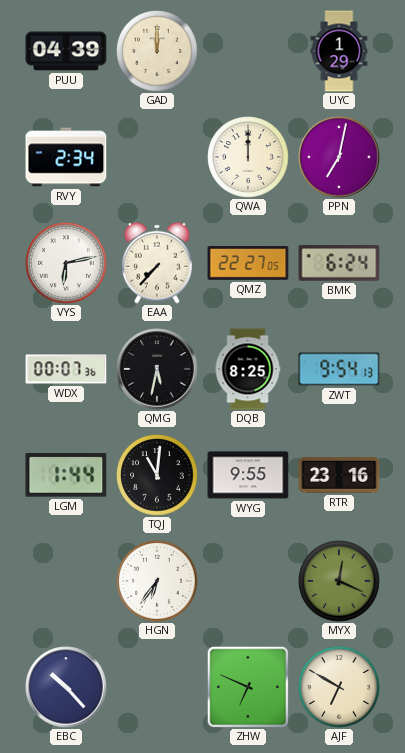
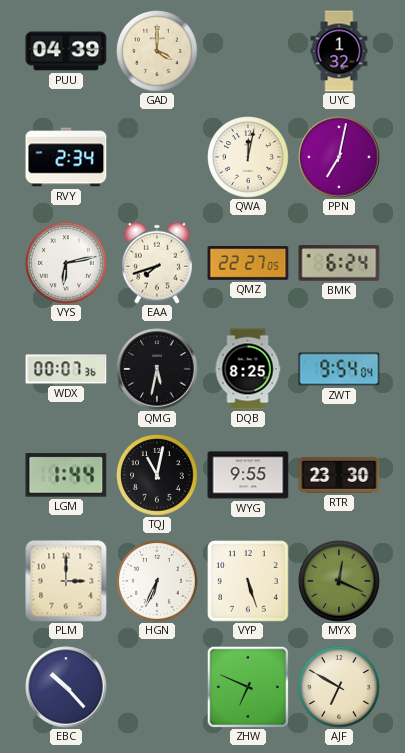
GAD: 12:00 -> 4:00 (157, 51)
UYC: 1:29 -> 1:32 (339, 51)
QWA: 12:00 -> 12:02 (248, 157)
EAA: 7:37 -> 7:42 (157, 263)
ZWT: 9:54:13 -> 9:54:04 (339, 369)
TQJ: 11:01 -> 11:02 (157, 475)
RTR: 23:16 -> 23:30 (339, 476)
PLM: none -> 3:00 (66, 581)
HGN: 6:36 -> 6:34 (157, 581)
VYP: none -> 5:27 (248, 581)
